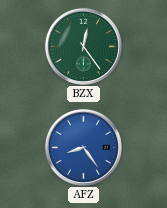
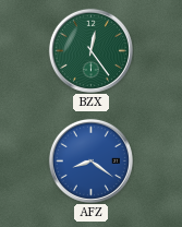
AFZ: 8:24 -> 8:21 (90, 160)
